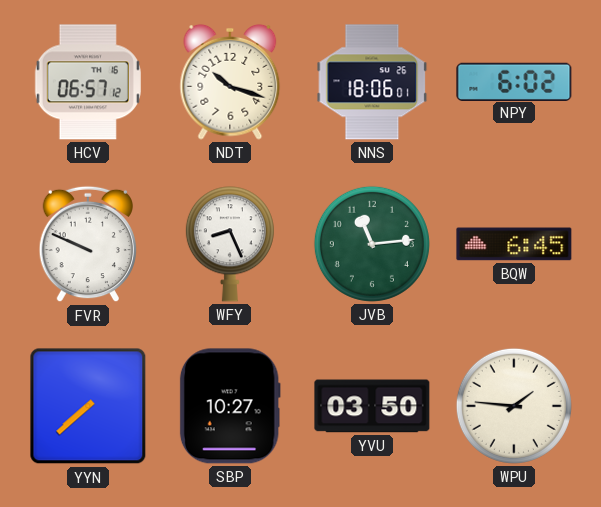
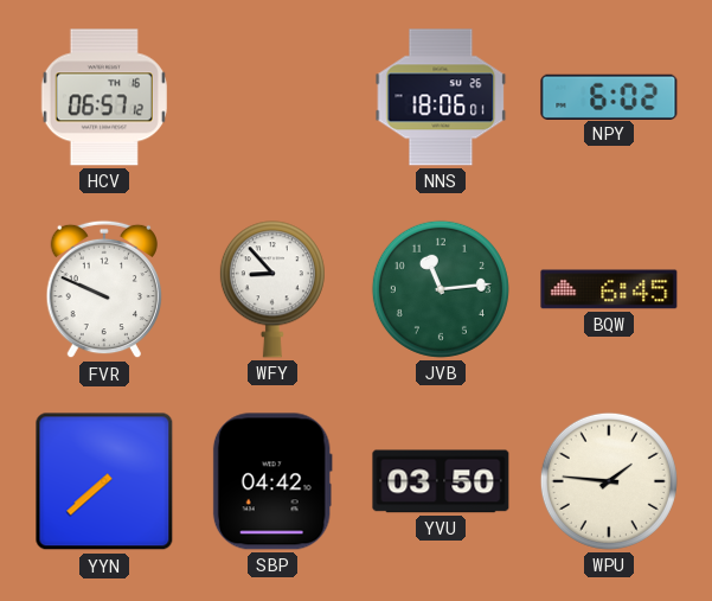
NDT: 10:18 -> none (230, 82)
WFY: 8:26 -> 8:53 (272, 289)
SBP: 10:27 -> 04:42 (272, 481)
